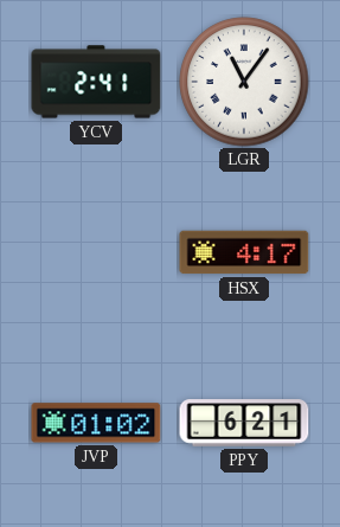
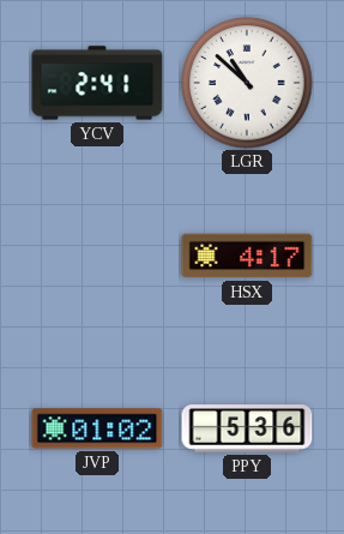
LGR: 11:06 -> 10:52 (247, 83)
PPY: 6:21 -> 5:36 (247, 428)
